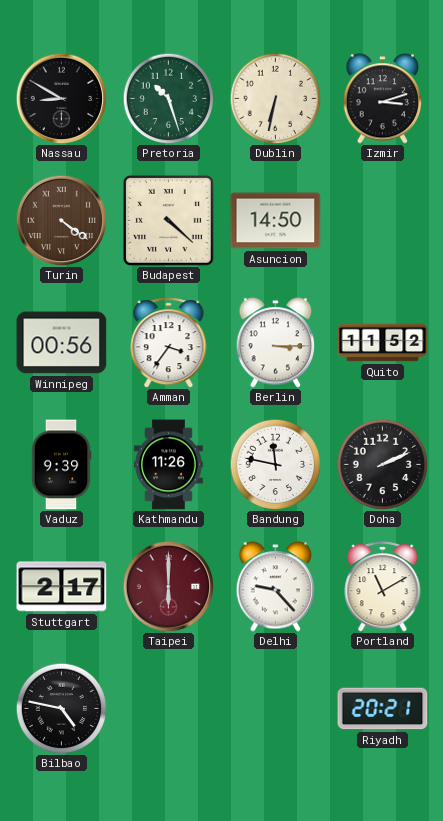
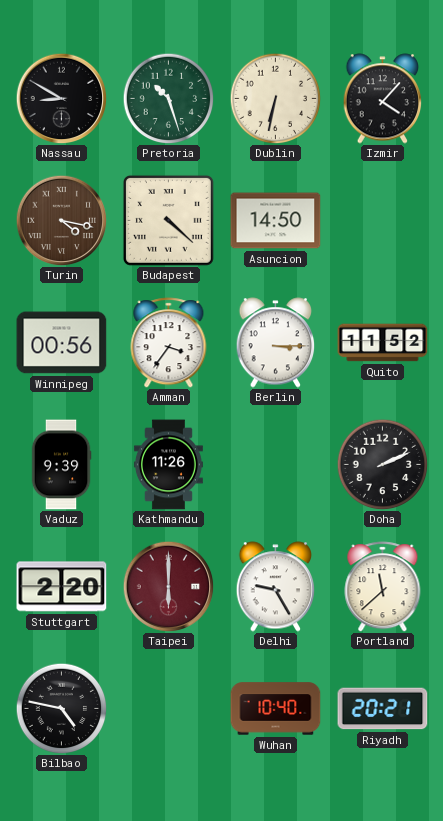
Izmir: 3:12 -> 4:07 (383, 99)
Turin: 4:21 -> 4:17 (61, 220)
Bandung: 11:47 -> none (275, 464)
Stuttgart: 2:17 -> 2:20 (62, 587)
Delhi: 9:23 -> 9:25 (276, 587)
Portland: 11:10 -> 11:38 (383, 587)
Wuhan: none -> 10:40 (276, 709)
